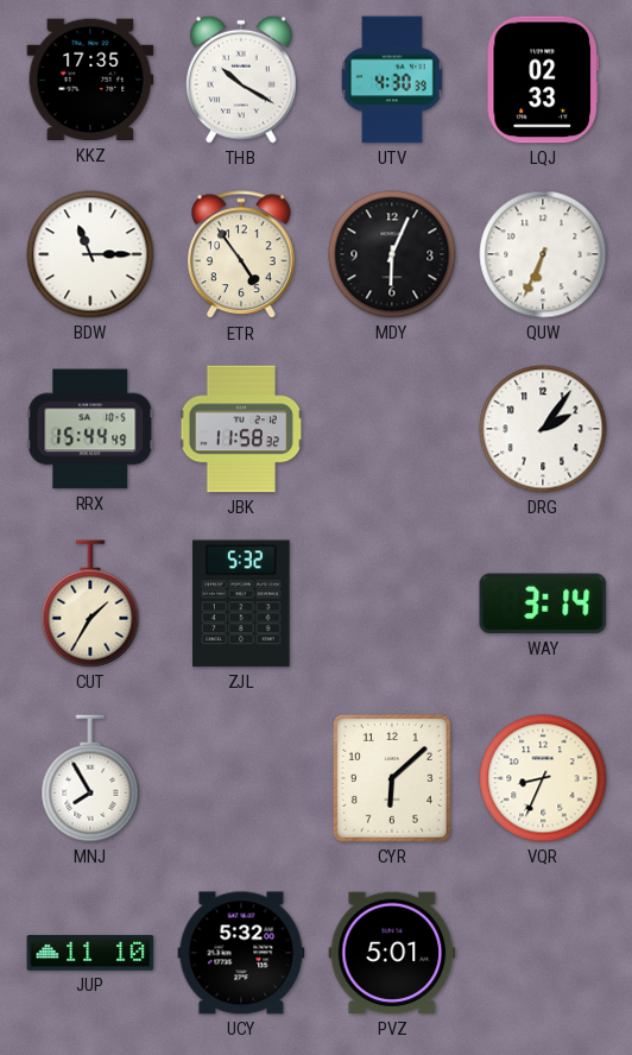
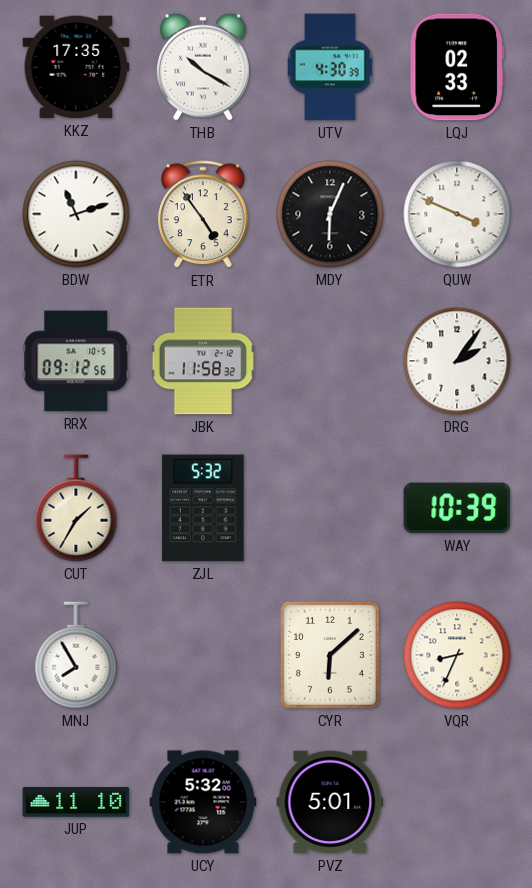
BDW: 11:15 -> 11:12 (76, 214)
QUW: 6:34 -> 3:49 (457, 214)
RRX: 15:44 -> 09:12 (76, 361)
WAY: 3:14 -> 10:39 (457, 508)
